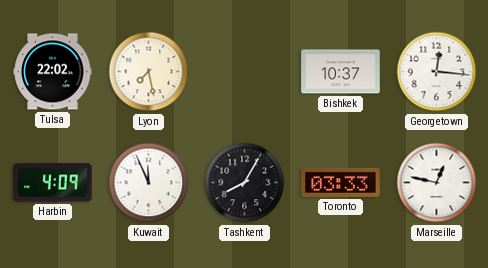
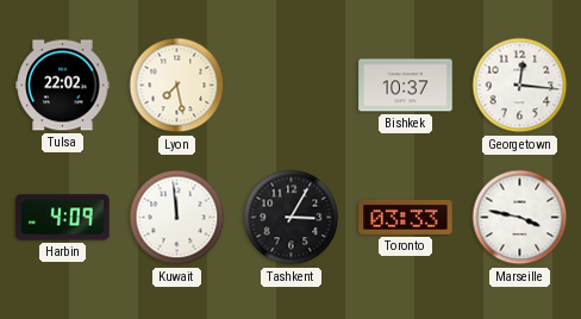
Kuwait: 11:56 -> 11:59 (177, 218)
Tashkent: 8:05 -> 3:05 (292, 218)
Marseille: 12:47 -> 3:47 (520, 218)
